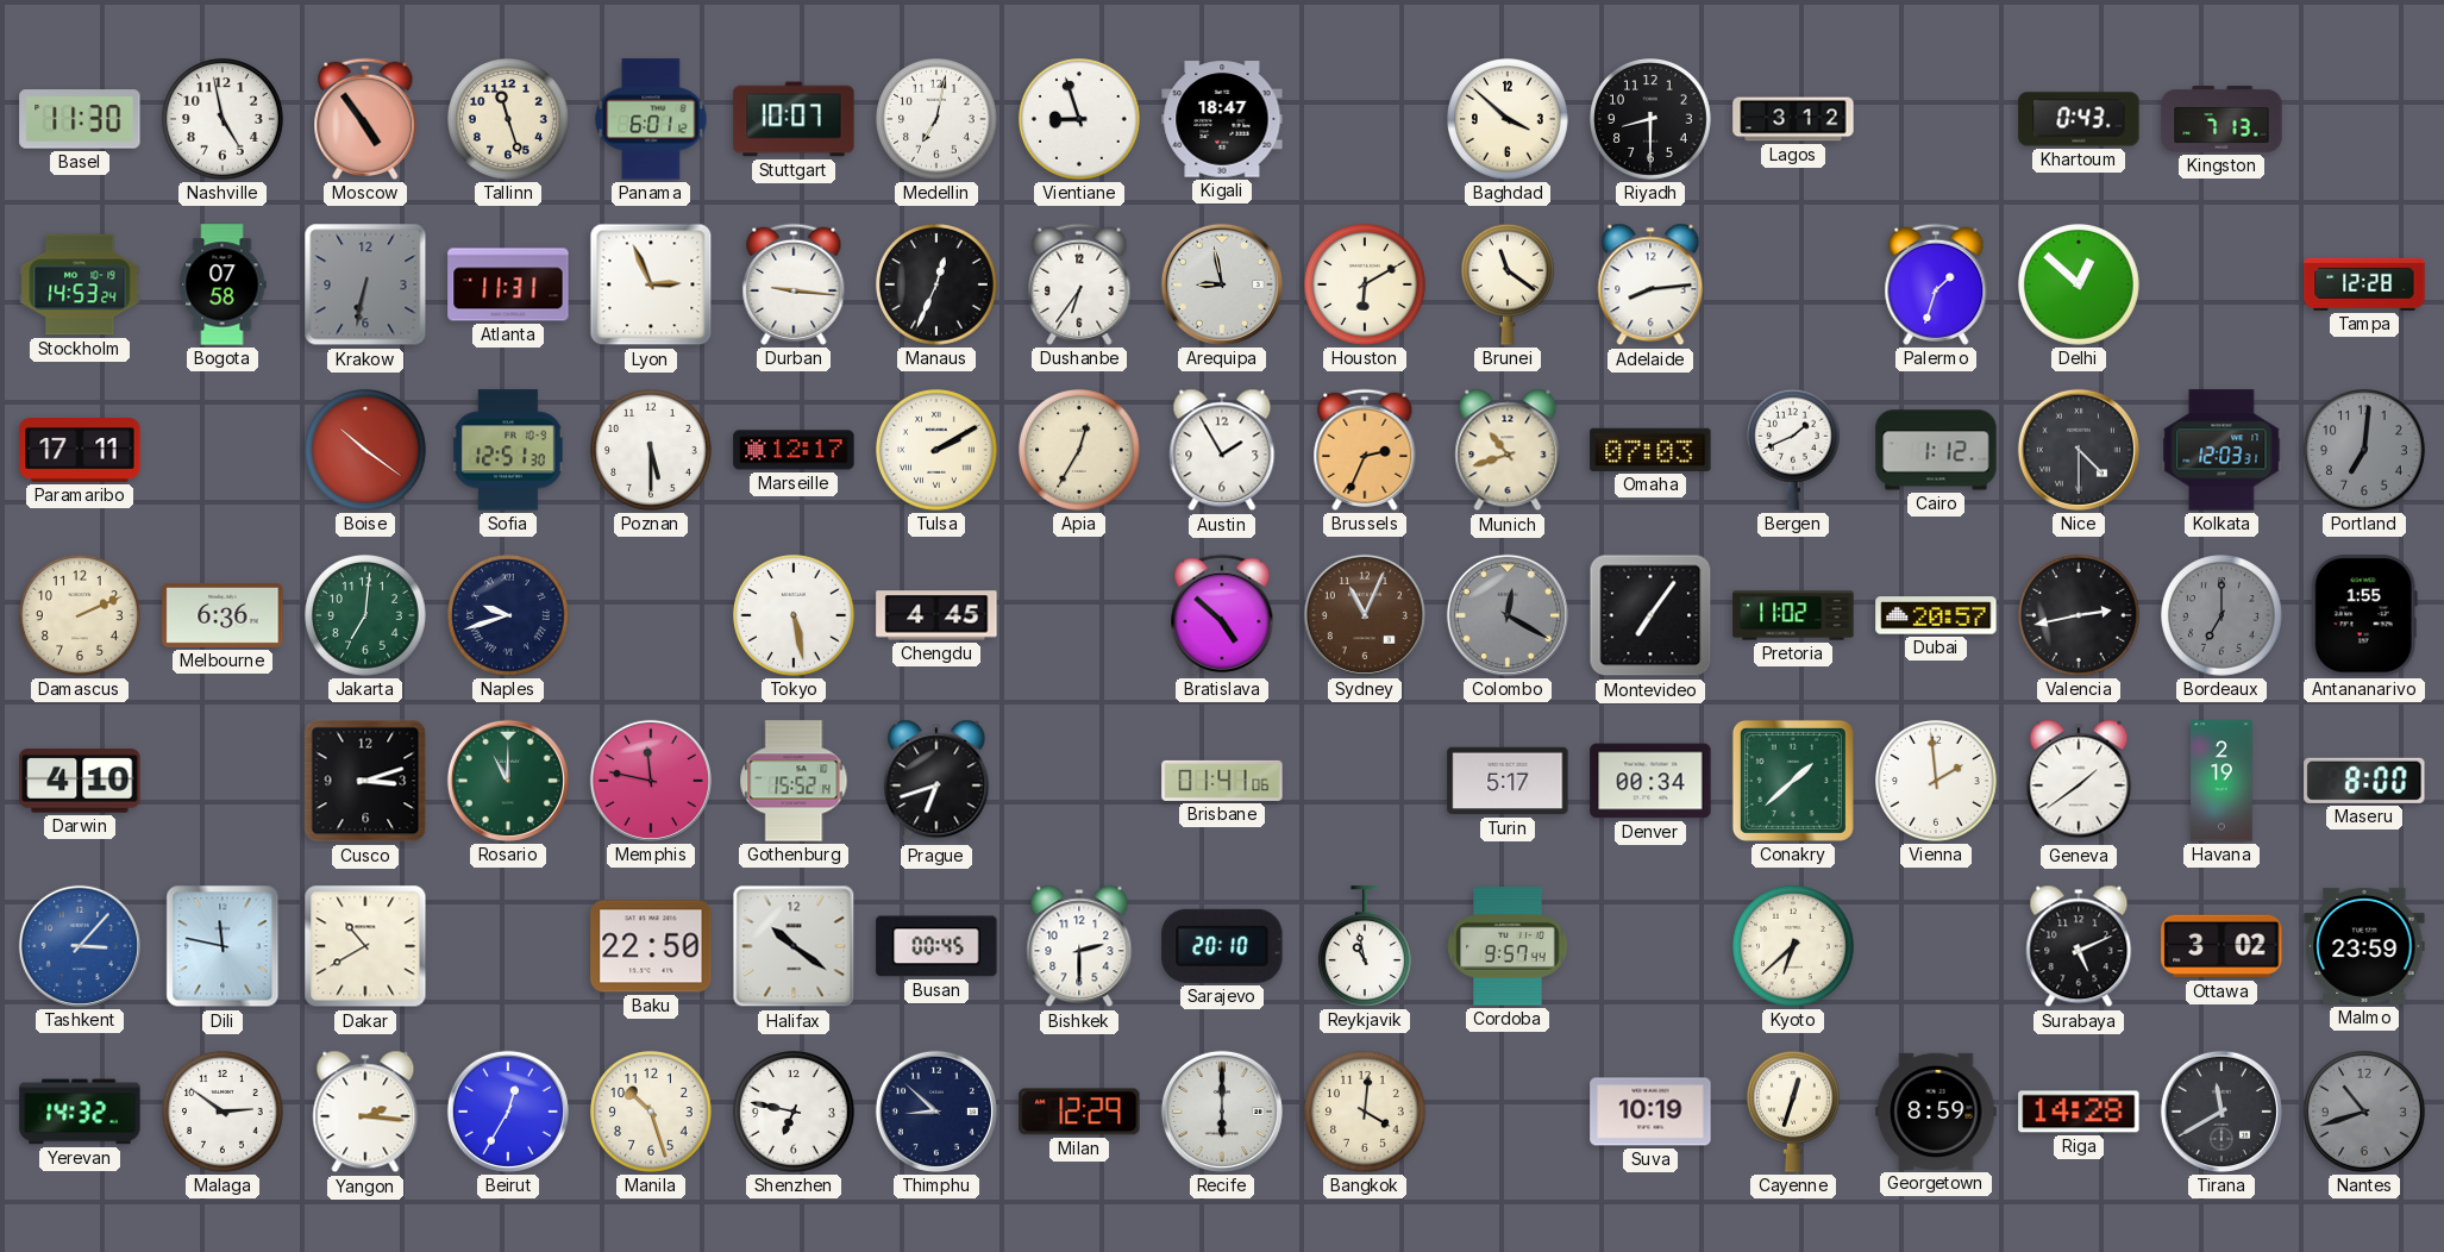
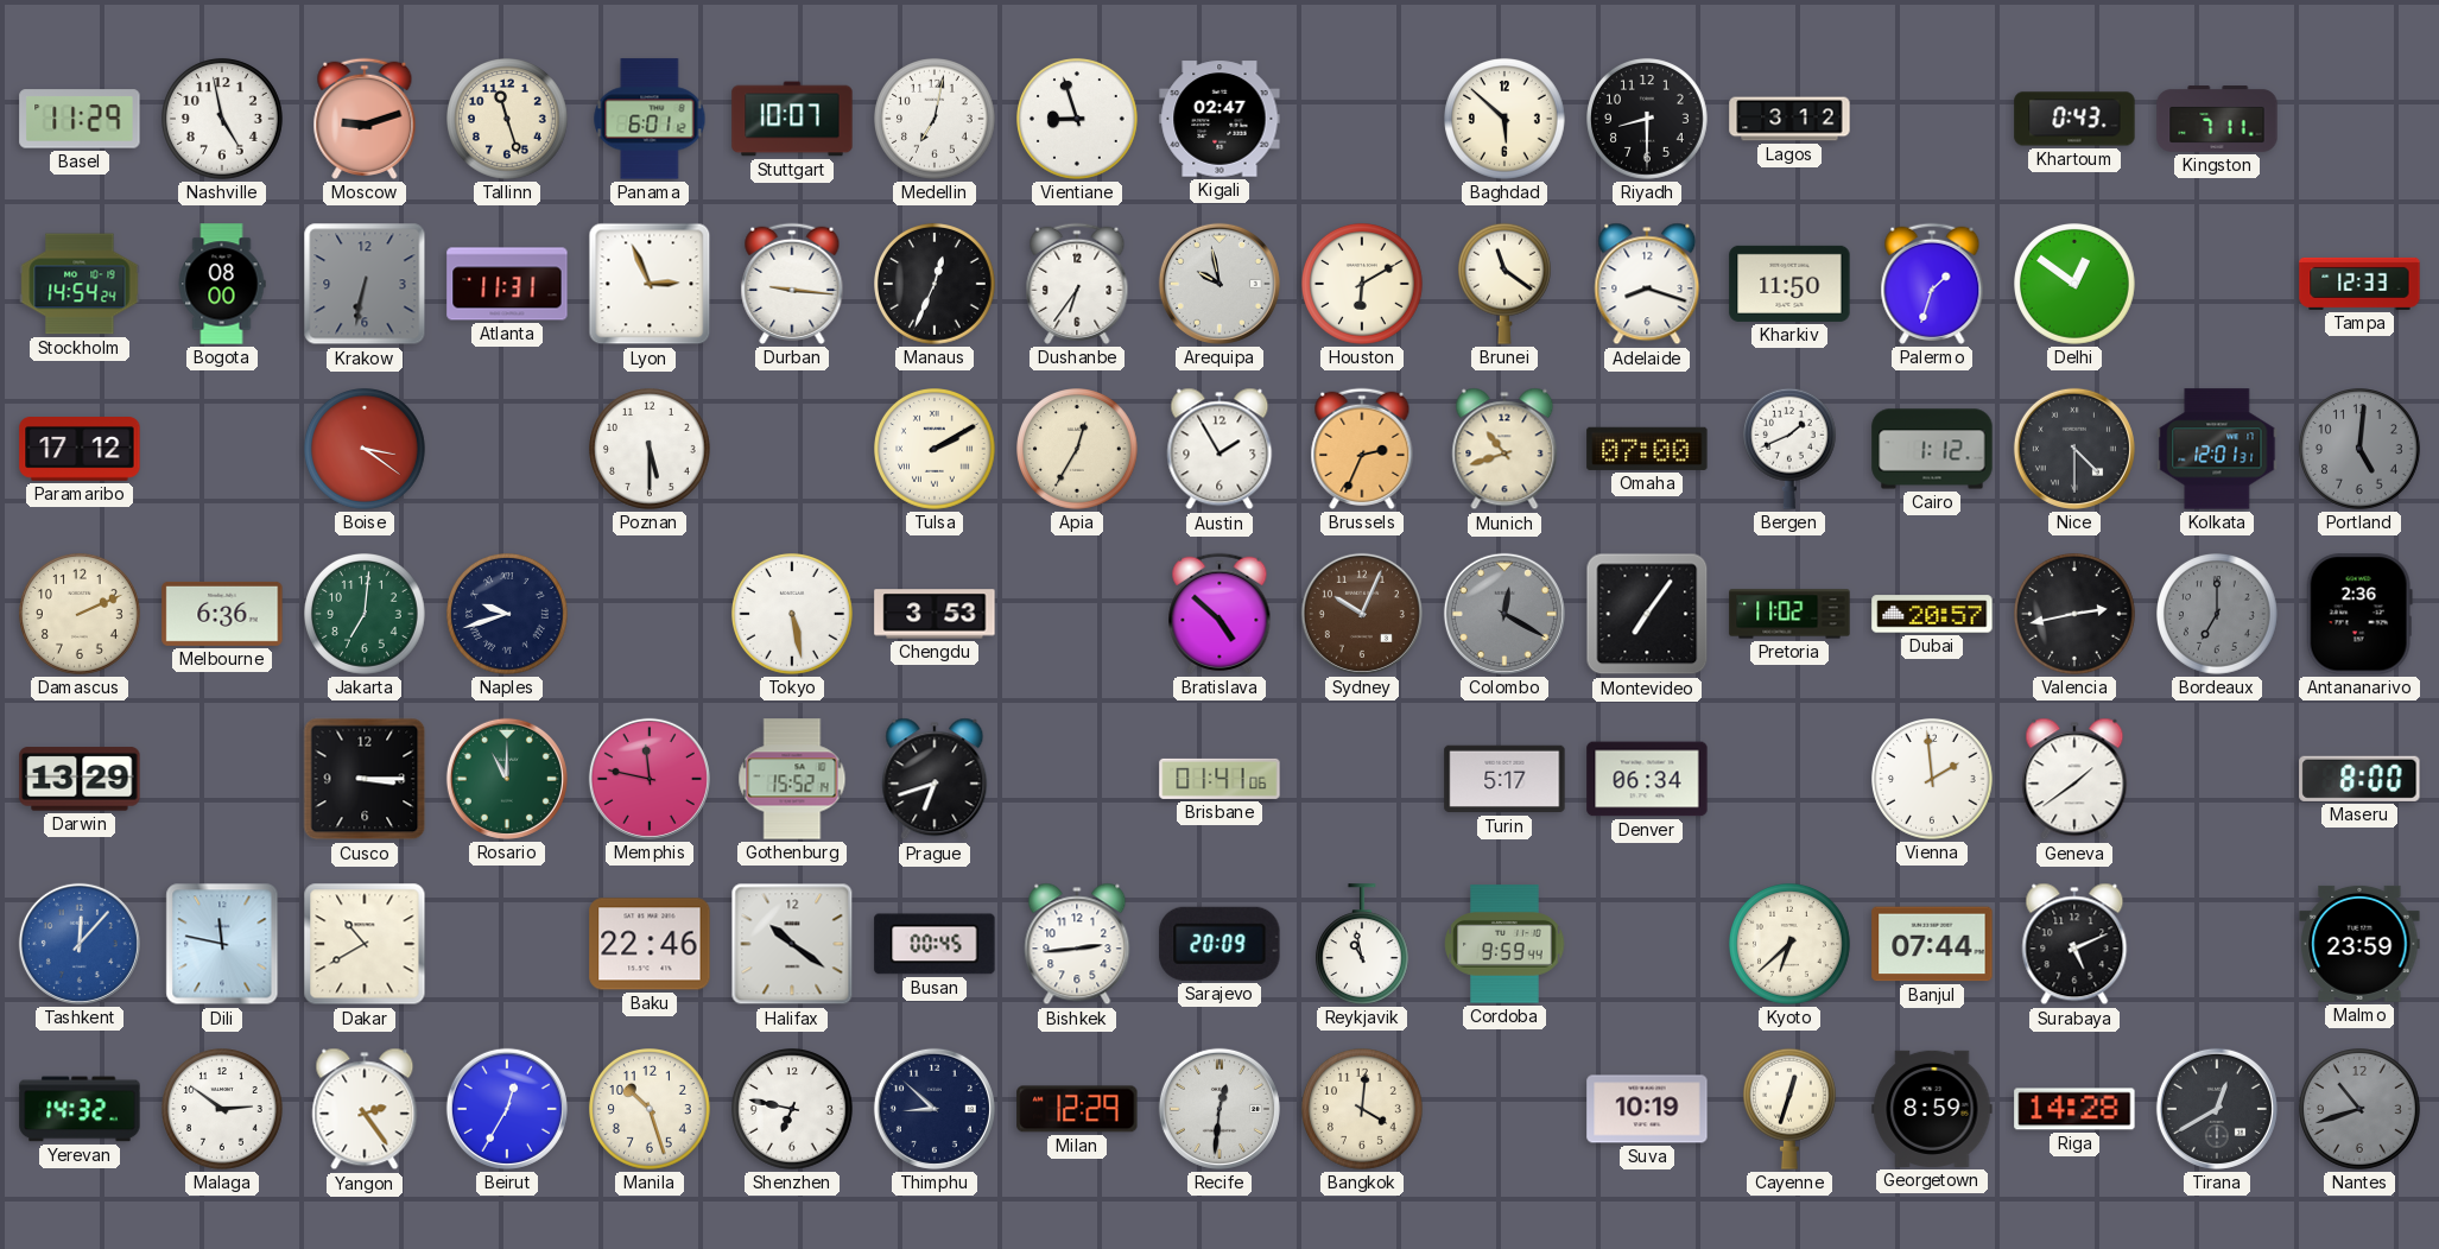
Basel: 11:30 -> 11:29 (80, 119)
Moscow: 4:54 -> 9:12 (365, 119)
Kigali: 18:47 -> 02:47 (1219, 119)
Baghdad: 3:52 -> 5:52 (1506, 120)
Kingston: 7:13 -> 7:11 (2217, 119)
Stockholm: 14:53 -> 14:54 (80, 284)
Bogota: 07:58 -> 08:00 (222, 284)
Arequipa: 8:58 -> 9:58 (1219, 284)
Adelaide: 8:14 -> 8:18 (1647, 284)
Kharkiv: none -> 11:50 (1789, 284)
Delhi: 12:52 -> 12:51 (2076, 285)
Tampa: 12:28 -> 12:33 (2359, 284)
Paramaribo: 17:11 -> 17:12 (80, 450)
Boise: 10:21 -> 3:21 (366, 450)
Sofia: 12:51 -> none (508, 450)
Marseille: 12:17 -> none (794, 450)
Omaha: 07:03 -> 07:00 (1647, 449)
Kolkata: 12:03 -> 12:01 (2217, 449)
Portland: 7:01 -> 5:01 (2361, 450)
Chengdu: 4:45 -> 3:53 (935, 614)
Sydney: 11:04 -> 10:04 (1362, 614)
Antananarivo: 1:55 -> 2:36 (2359, 614)
Darwin: 4:10 -> 13:29 (80, 779)
Cusco: 3:12 -> 3:15 (365, 779)
Denver: 00:34 -> 06:34 (1647, 779)
Conakry: 1:38 -> none (1793, 781)
Havana: 2:19 -> none (2221, 781)
Tashkent: 3:07 -> 12:07 (80, 944)
Baku: 22:50 -> 22:46 (650, 944)
Bishkek: 2:30 -> 2:44 (1077, 944)
Sarajevo: 20:10 -> 20:09 (1219, 944)
Cordoba: 9:57 -> 9:59 (1504, 944)
Banjul: none -> 07:44 (1932, 944)
Ottawa: 3:02 -> none (2221, 946)
Yangon: 2:16 -> 2:24 (365, 1109)
Recife: 6:00 -> 12:31 (1219, 1109)
Tirana: 11:40 -> 12:40 (2217, 1109)
